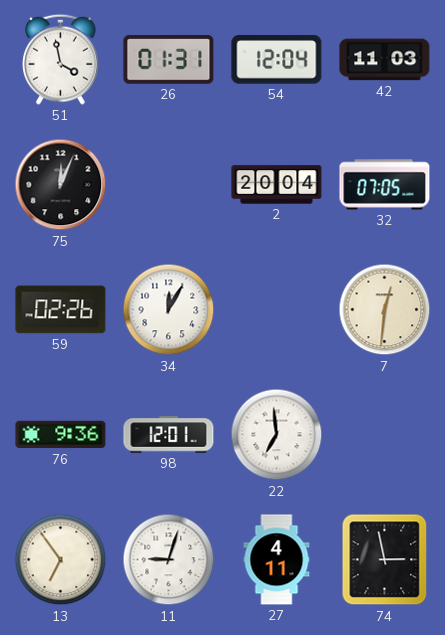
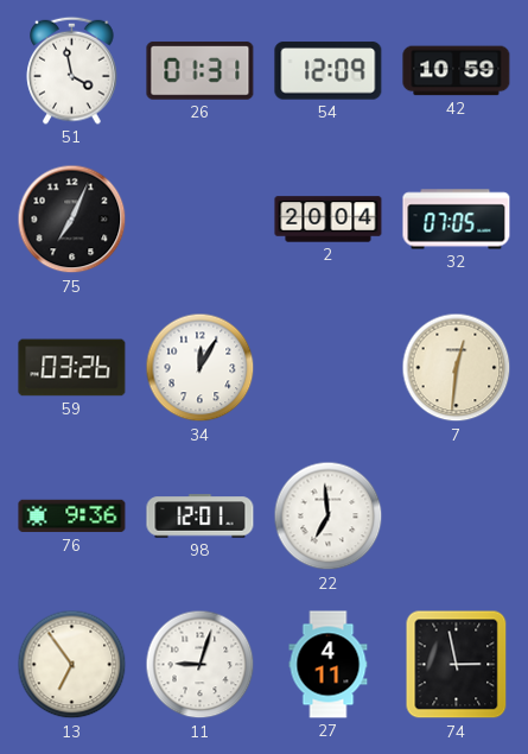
54: 12:04 -> 12:09 (329, 71)
42: 11:03 -> 10:59 (457, 71)
75: 12:04 -> 7:04 (72, 220)
59: 02:26 -> 03:26 (72, 368)
